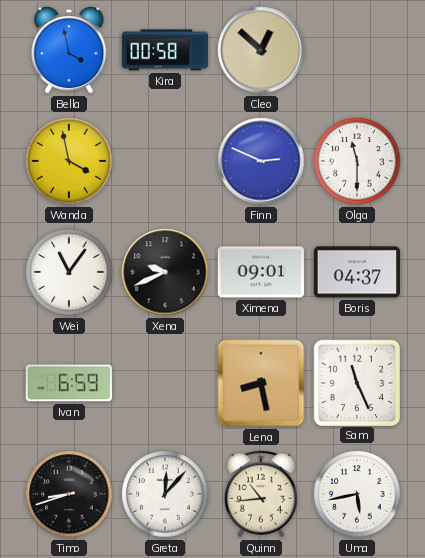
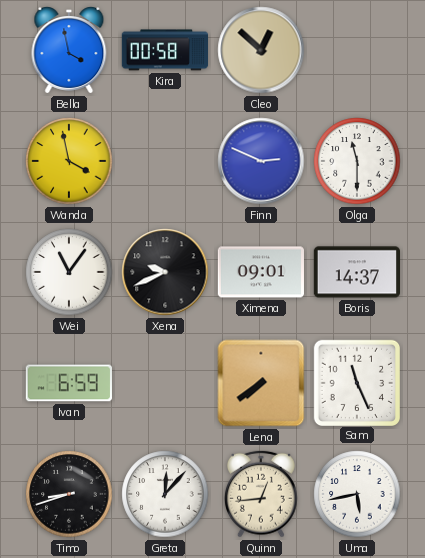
Boris: 04:37 -> 14:37 (356, 272)
Lena: 8:28 -> 7:39 (261, 383)
Quinn: 10:44 -> 12:44 (261, 494)
